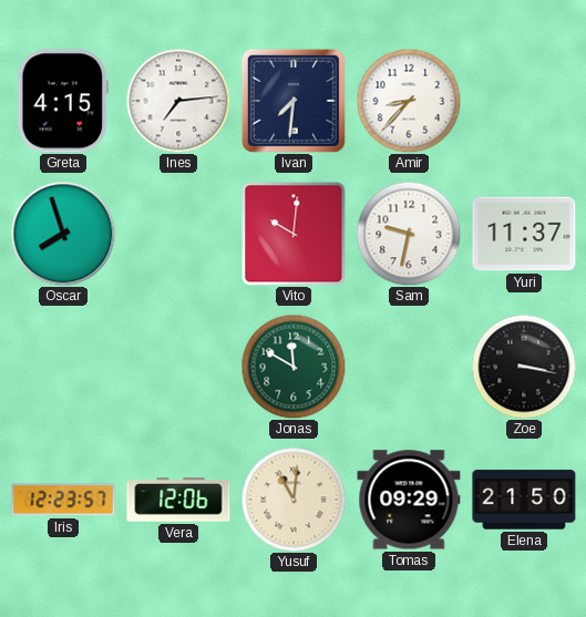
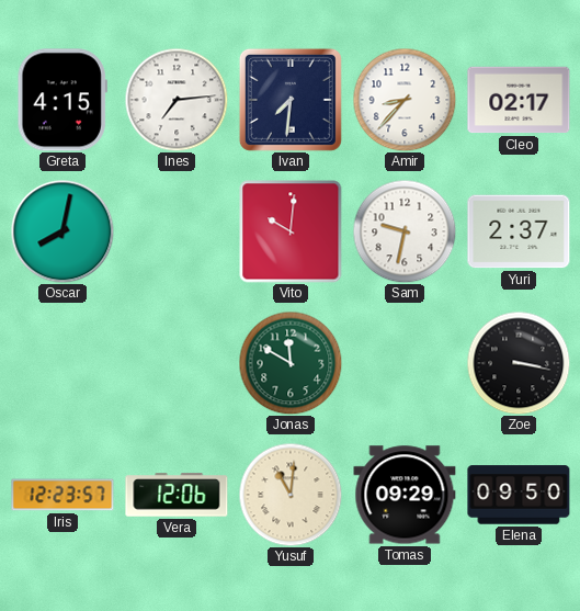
Cleo: none -> 02:17 (519, 100)
Oscar: 7:57 -> 8:02 (62, 231)
Yuri: 11:37 -> 2:37 (519, 231)
Elena: 21:50 -> 09:50 (519, 495)
